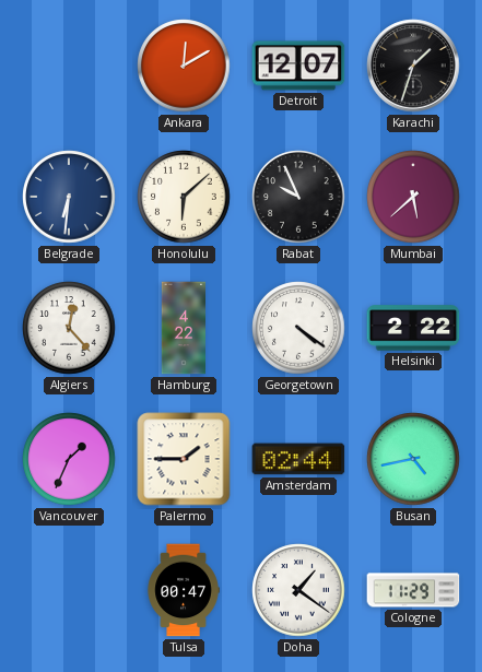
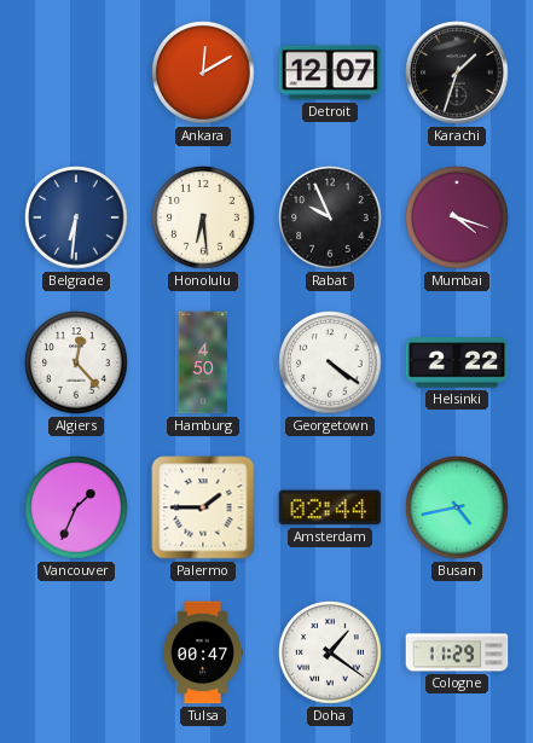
Honolulu: 6:08 -> 6:29 (203, 217)
Mumbai: 5:38 -> 4:18 (457, 217)
Hamburg: 4:22 -> 4:50 (202, 362)
